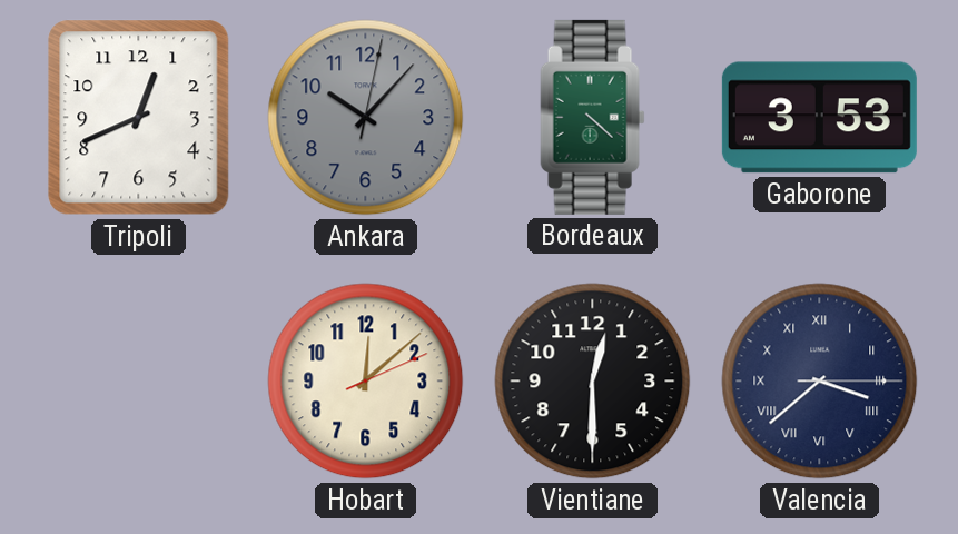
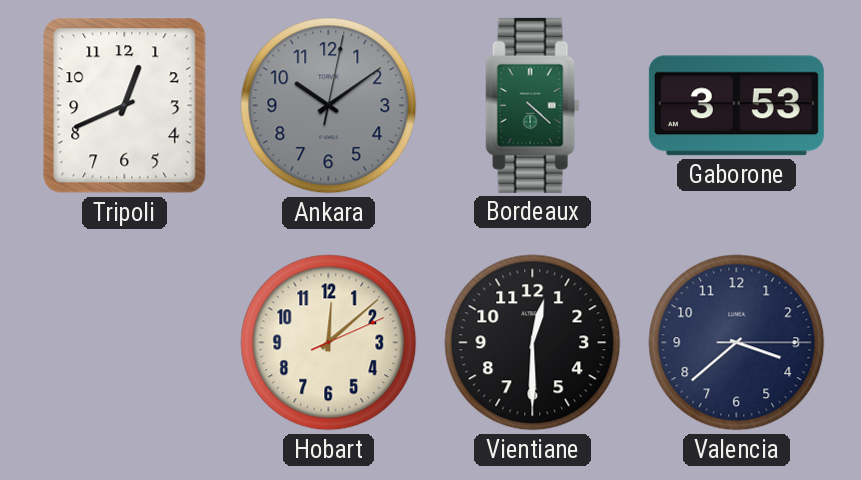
Ankara: 10:07 -> 10:09 (329, 106)
Valencia numerals: Roman -> Arabic (737, 343)
